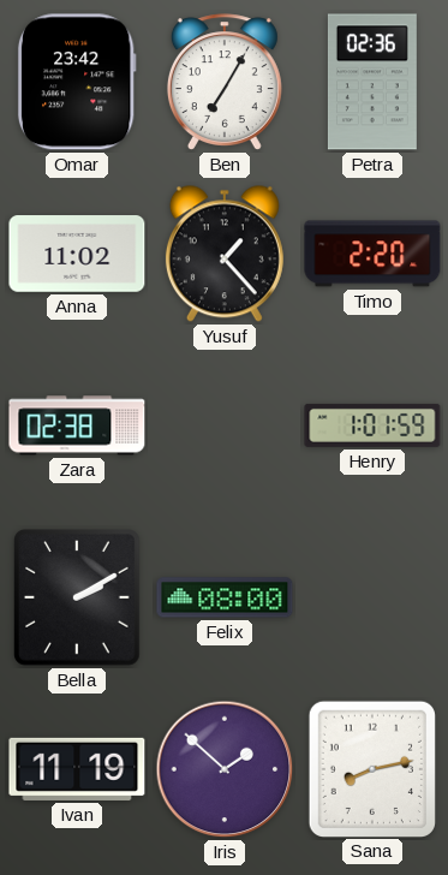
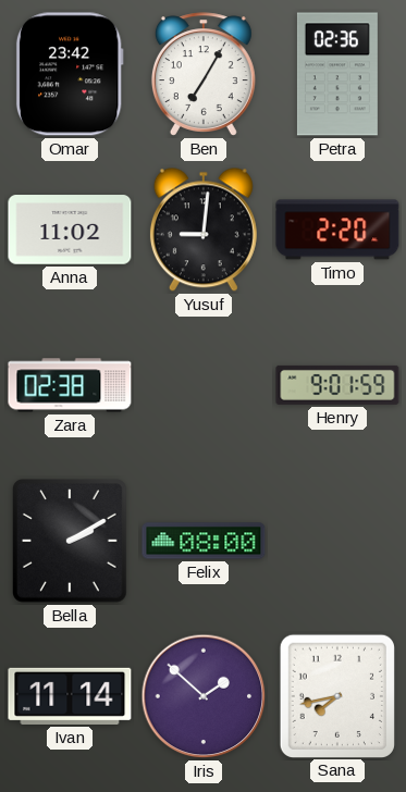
Yusuf: 1:23 -> 9:01 (204, 230)
Henry: 1:01 -> 9:01 (337, 385)
Ivan: 11:19 -> 11:14 (70, 696)
Sana: 8:13 -> 7:43 (337, 695)
